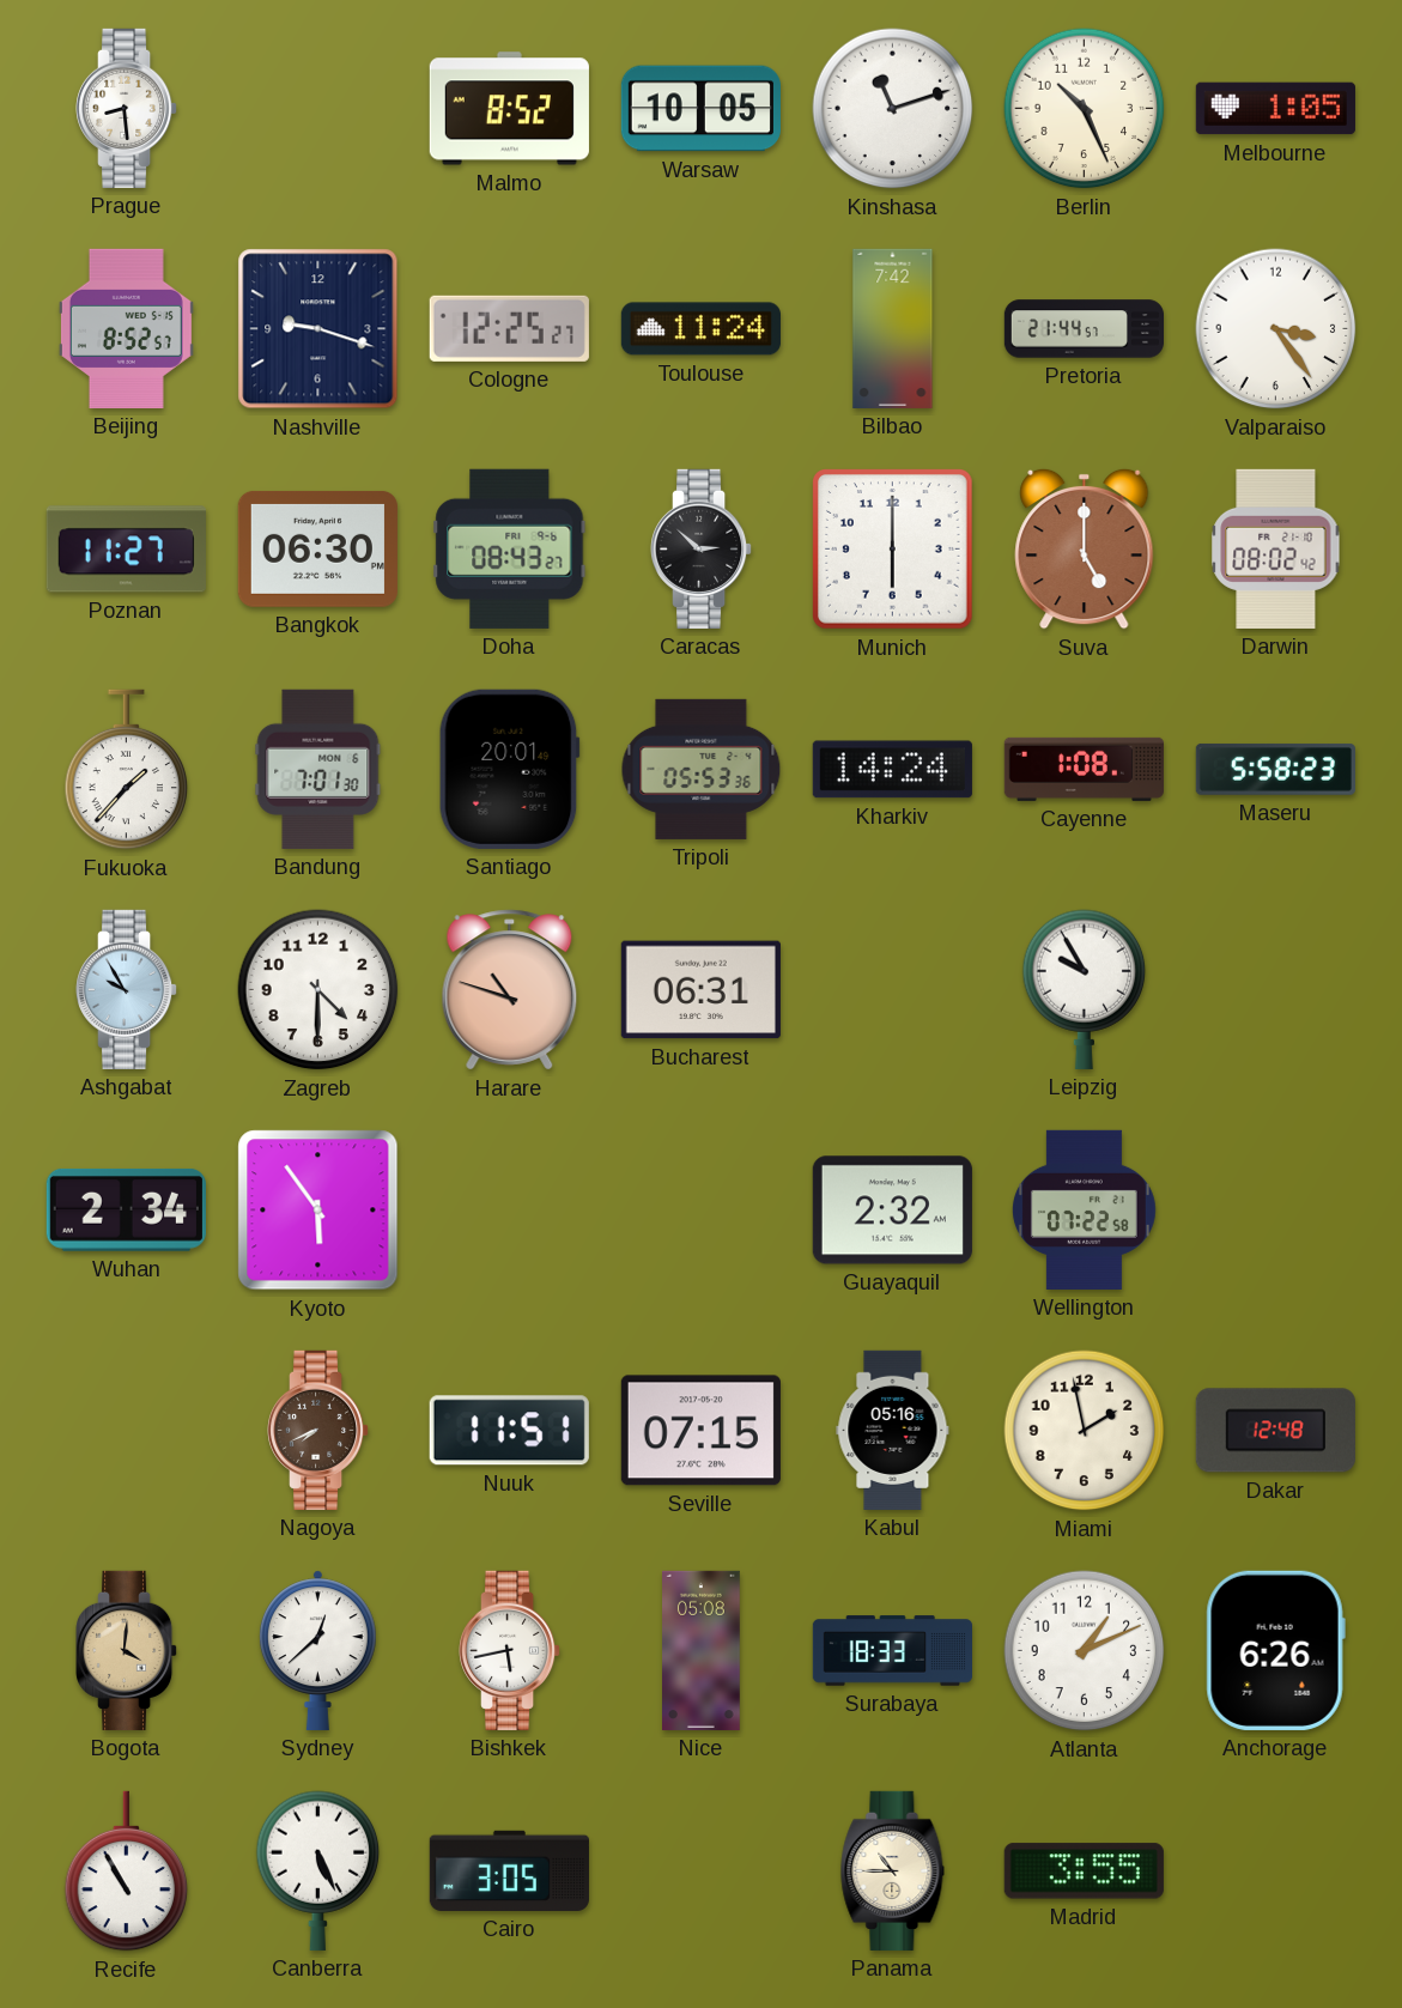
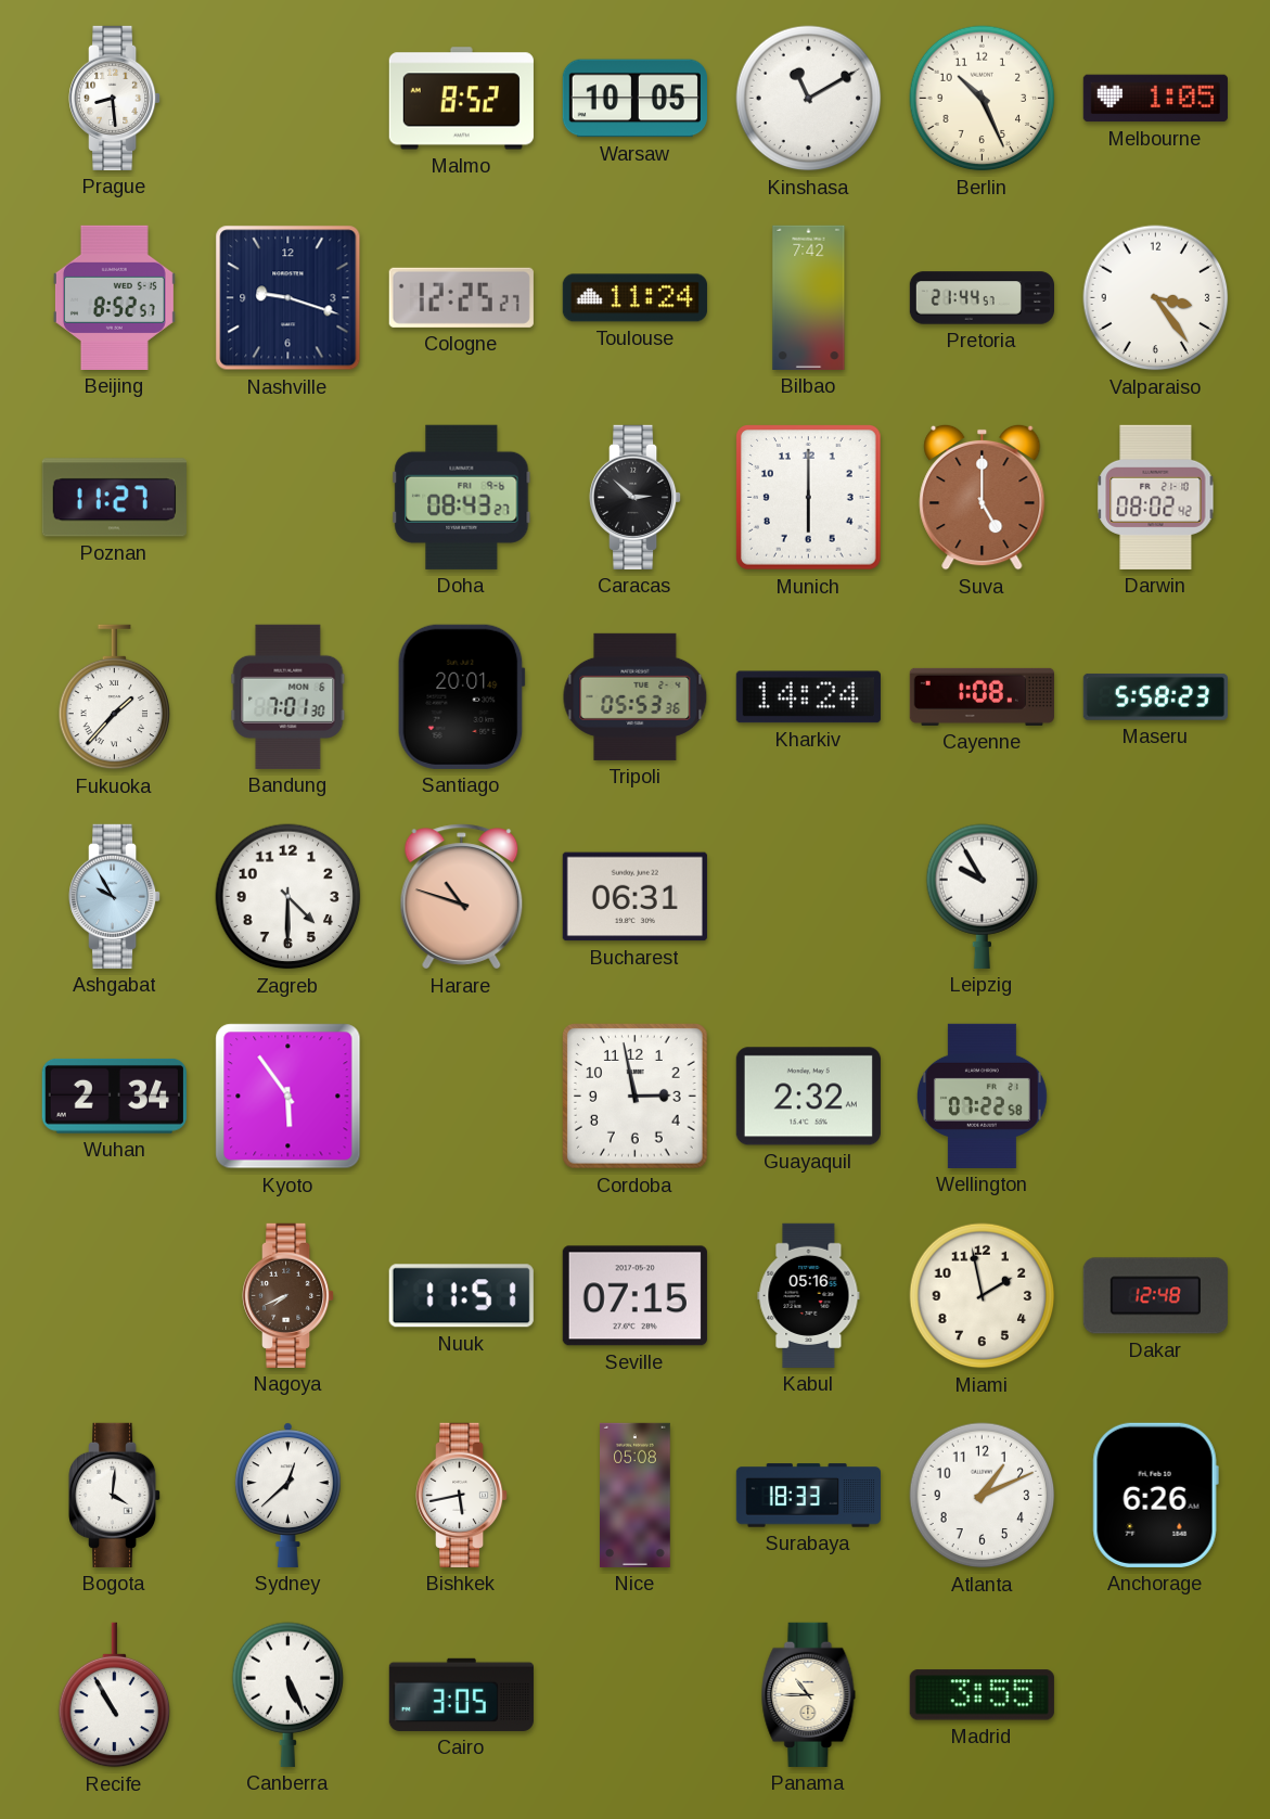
Kinshasa: 11:12 -> 11:10 (809, 99)
Bangkok: 06:30 -> none (317, 548)
Cordoba: none -> 2:58 (636, 1097)
Bogota dial: champagne -> white (116, 1495)
